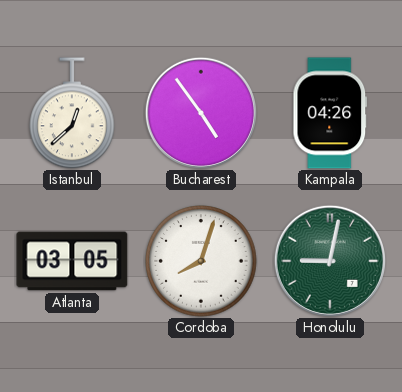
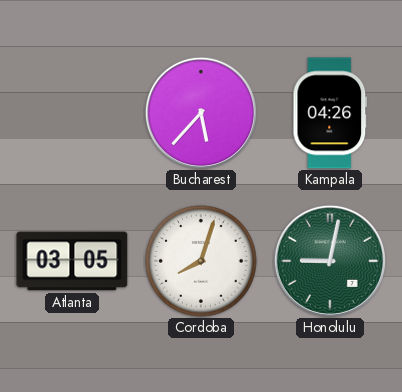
Istanbul: 12:38 -> none (73, 113)
Bucharest: 4:54 -> 5:37 (201, 113)
